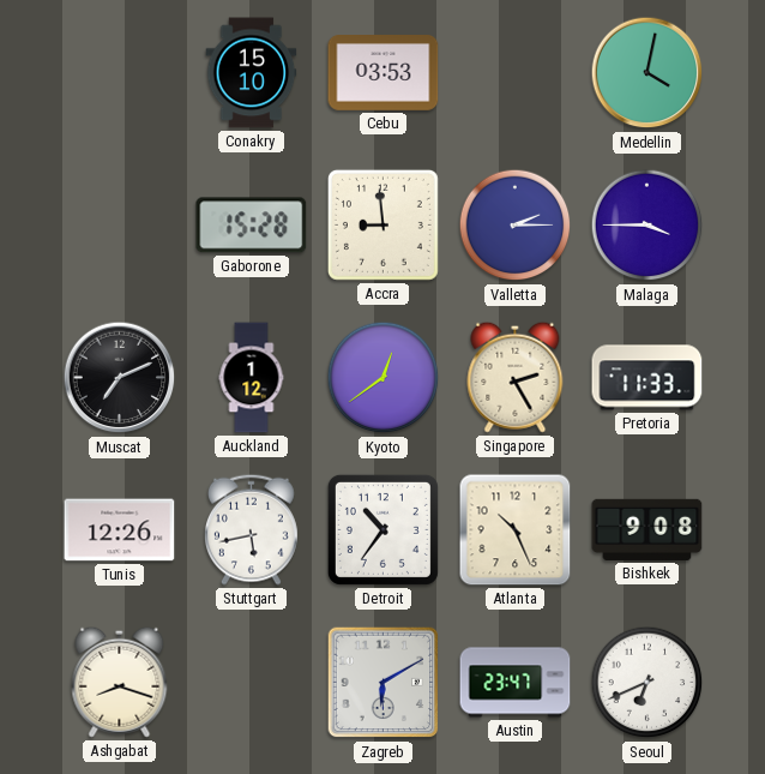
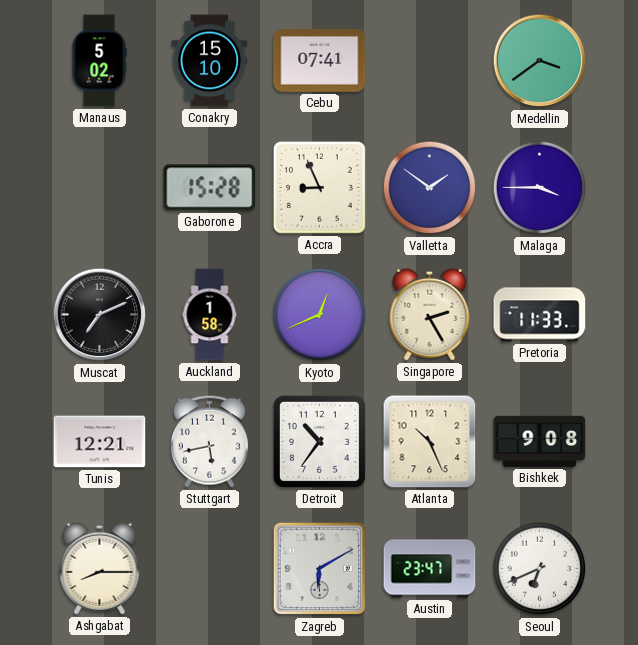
Manaus: none -> 5:02 (99, 61)
Cebu: 03:53 -> 07:41 (320, 61)
Medellin: 4:02 -> 3:39 (540, 61)
Accra: 8:59 -> 8:56 (319, 187)
Valletta: 2:15 -> 1:51 (430, 188)
Auckland: 1:12 -> 1:58 (210, 315)
Kyoto: 12:39 -> 12:41 (320, 315)
Tunis: 12:26 -> 12:21 (100, 442)
Ashgabat: 8:18 -> 8:15 (100, 568)
